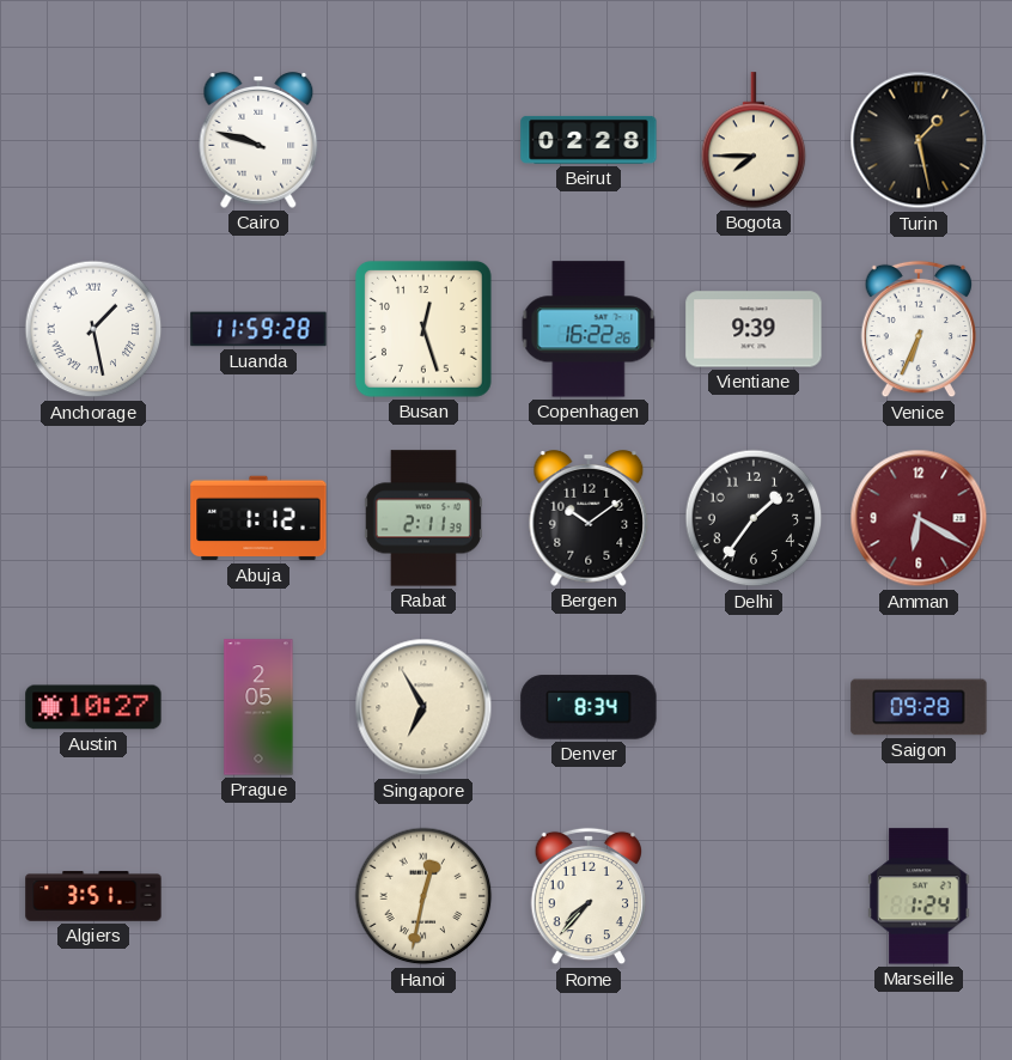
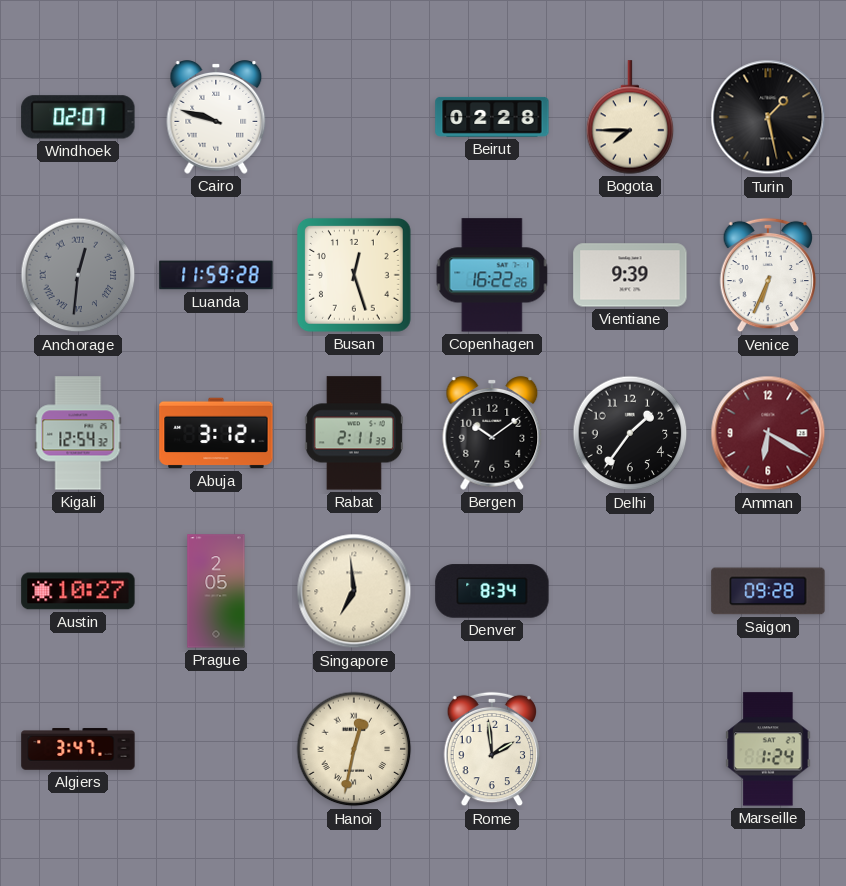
Windhoek: none -> 02:07 (78, 117)
Anchorage: 1:28 -> 12:31 (78, 275)
Anchorage dial: white -> grey (78, 275)
Kigali: none -> 12:54 (78, 433)
Abuja: 1:12 -> 3:12 (216, 433)
Singapore: 6:55 -> 6:59 (354, 591)
Algiers: 3:51 -> 3:47 (78, 749)
Rome: 7:37 -> 1:59 (492, 749)
